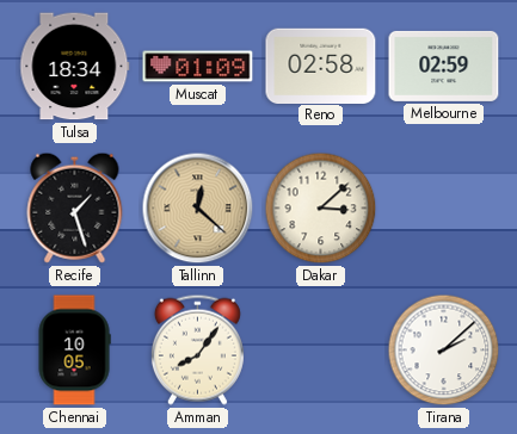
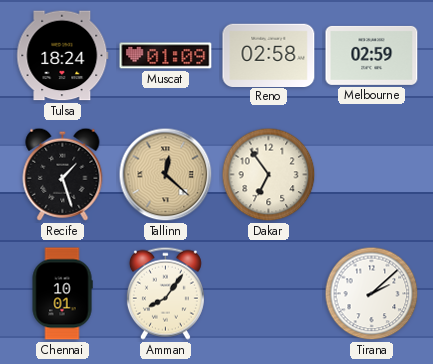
Tulsa: 18:34 -> 18:24 (63, 56)
Dakar: 3:08 -> 6:54 (269, 175)
Chennai: 10:05 -> 10:01 (62, 294)
